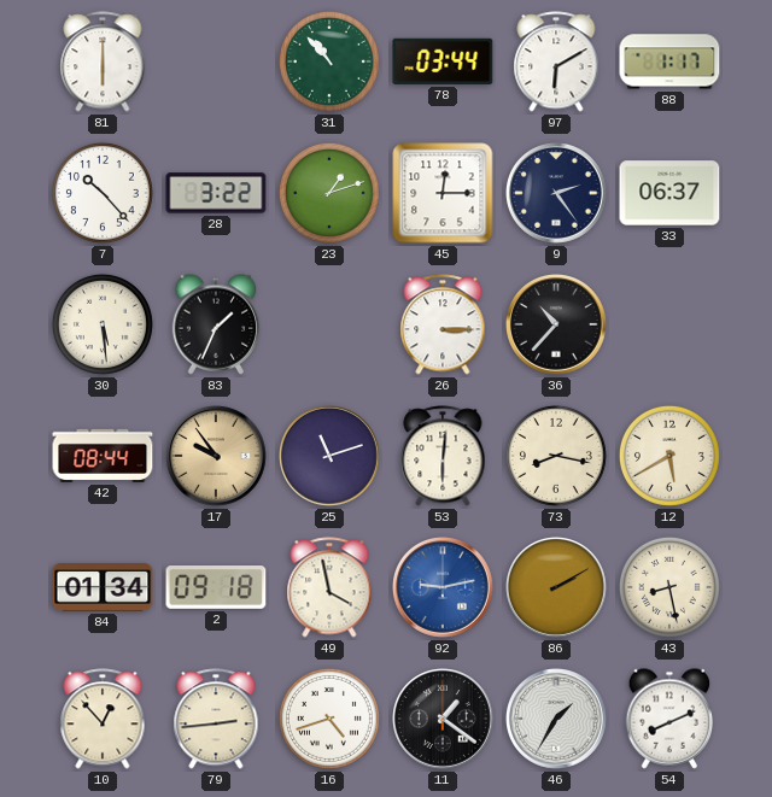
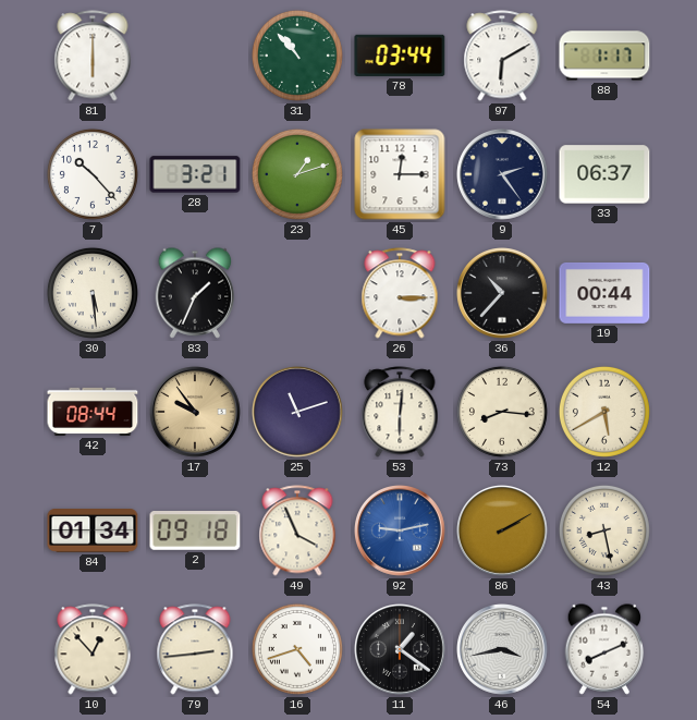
28: 3:22 -> 3:21 (195, 174)
19: none -> 00:44 (604, 293)
73: 8:17 -> 8:16 (502, 412)
49: 3:58 -> 3:56 (297, 530)
46: 1:35 -> 3:43 (503, 650)
